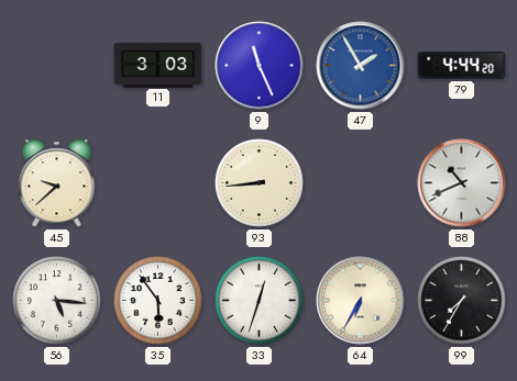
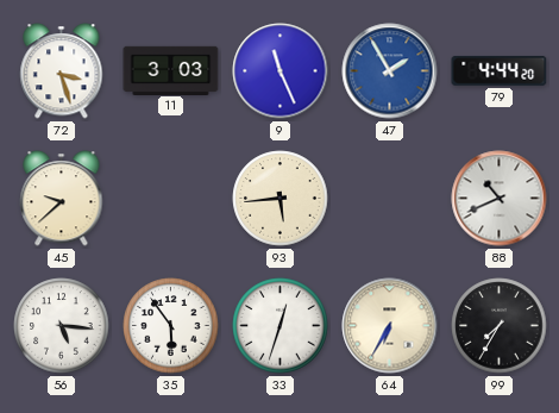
72: none -> 3:27 (62, 71)
93: 8:44 -> 5:44 (281, 199)
